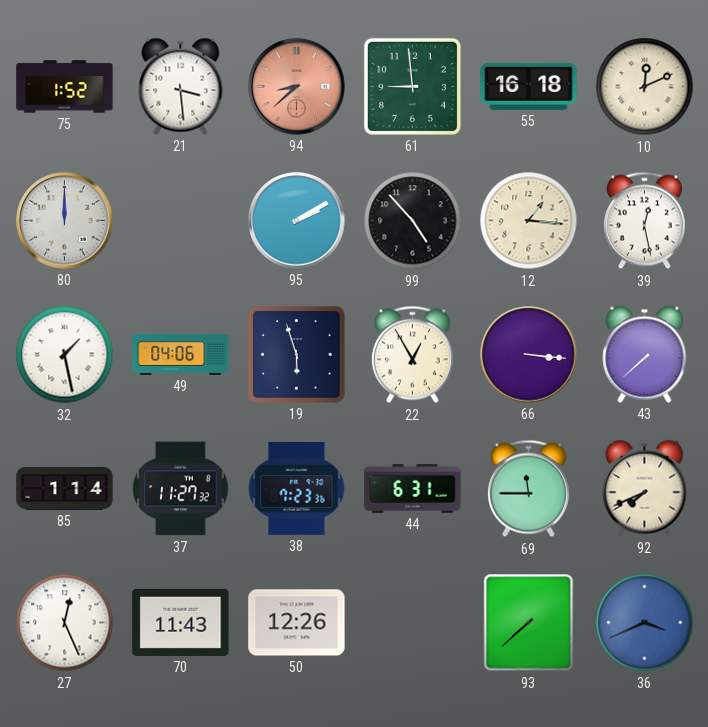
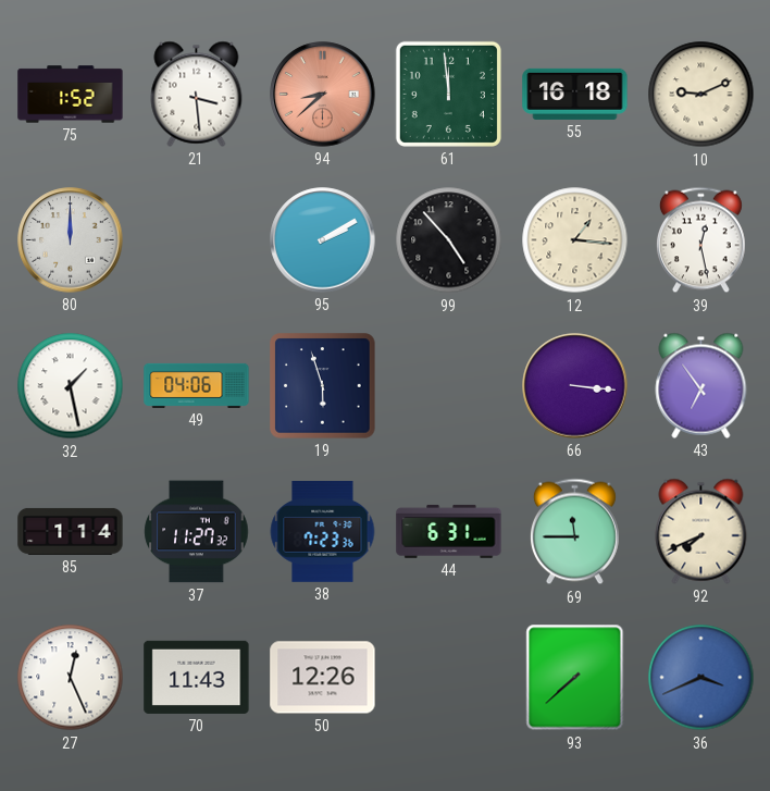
61: 8:59 -> 11:59 (448, 94)
10: 12:11 -> 9:11 (701, 95)
22: 12:55 -> none (412, 355)
43: 7:38 -> 6:54 (701, 385)
